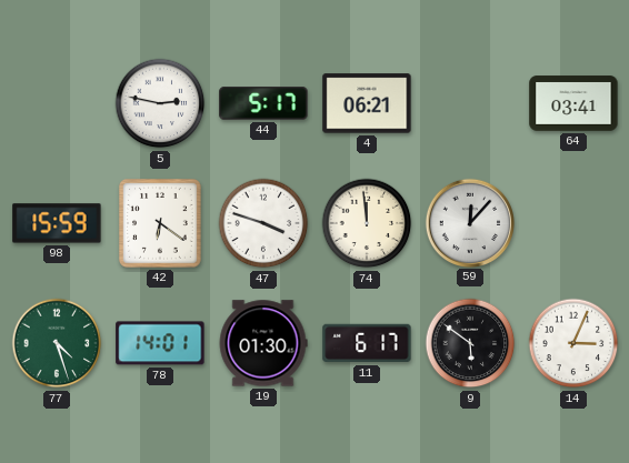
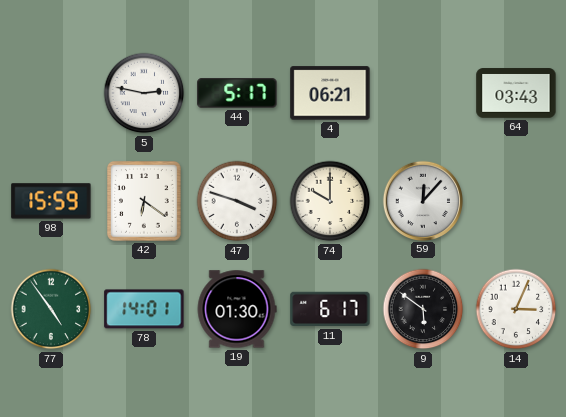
64: 03:41 -> 03:43 (516, 93)
74: 11:59 -> 10:00 (330, 201)
77: 4:27 -> 4:54 (51, 309)
